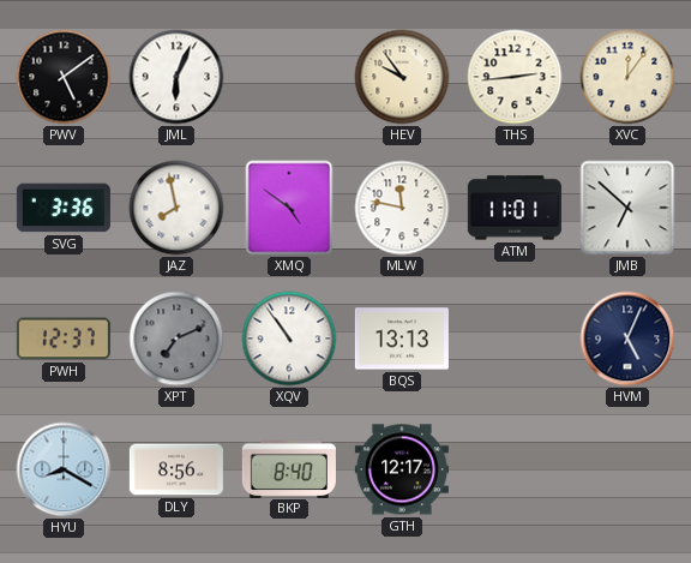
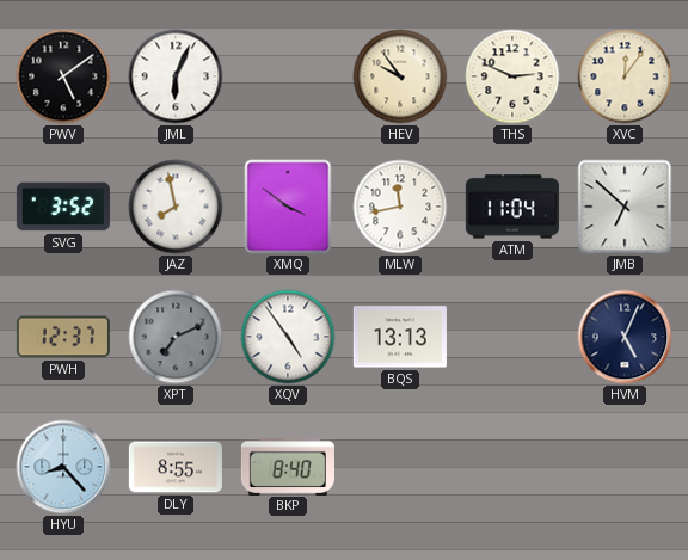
THS: 2:44 -> 2:49 (512, 76)
SVG: 3:36 -> 3:52 (63, 207)
XMQ: 4:51 -> 3:51 (288, 207)
MLW: 11:47 -> 11:43 (400, 207)
ATM: 11:01 -> 11:04 (512, 207)
XQV: 10:54 -> 4:54 (288, 337)
HYU: 8:20 -> 8:23 (63, 467)
DLY: 8:56 -> 8:55 (176, 467)
GTH: 12:17 -> none (402, 469)
